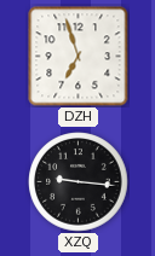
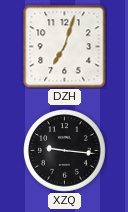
DZH: 6:57 -> 7:03 (65, 47)
